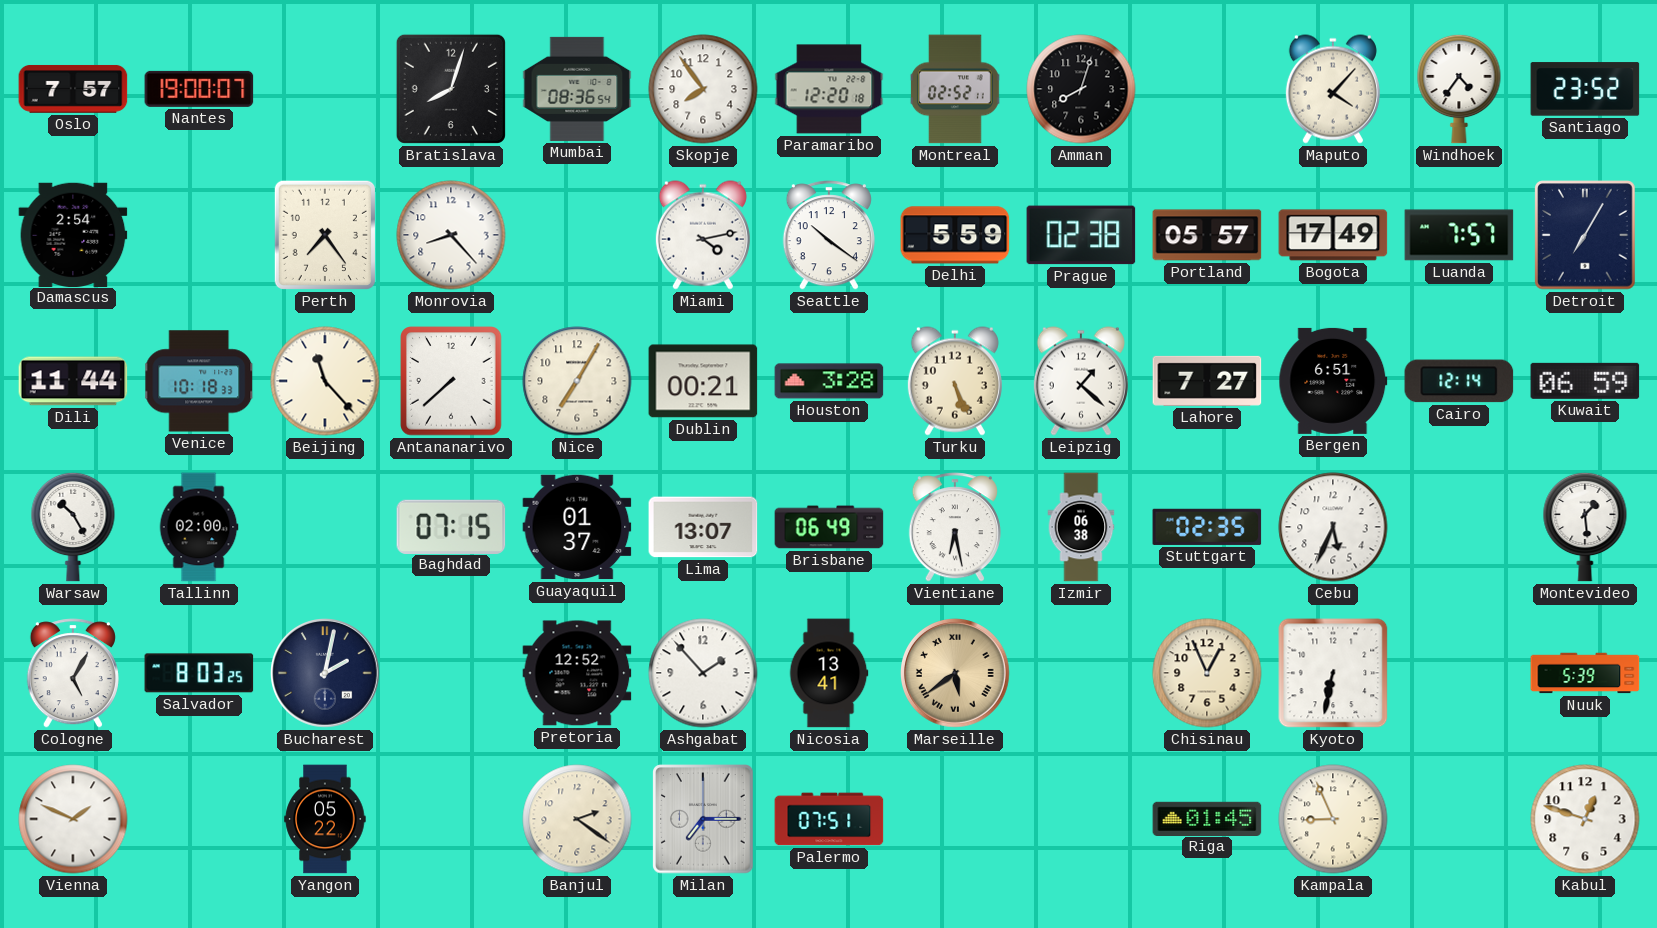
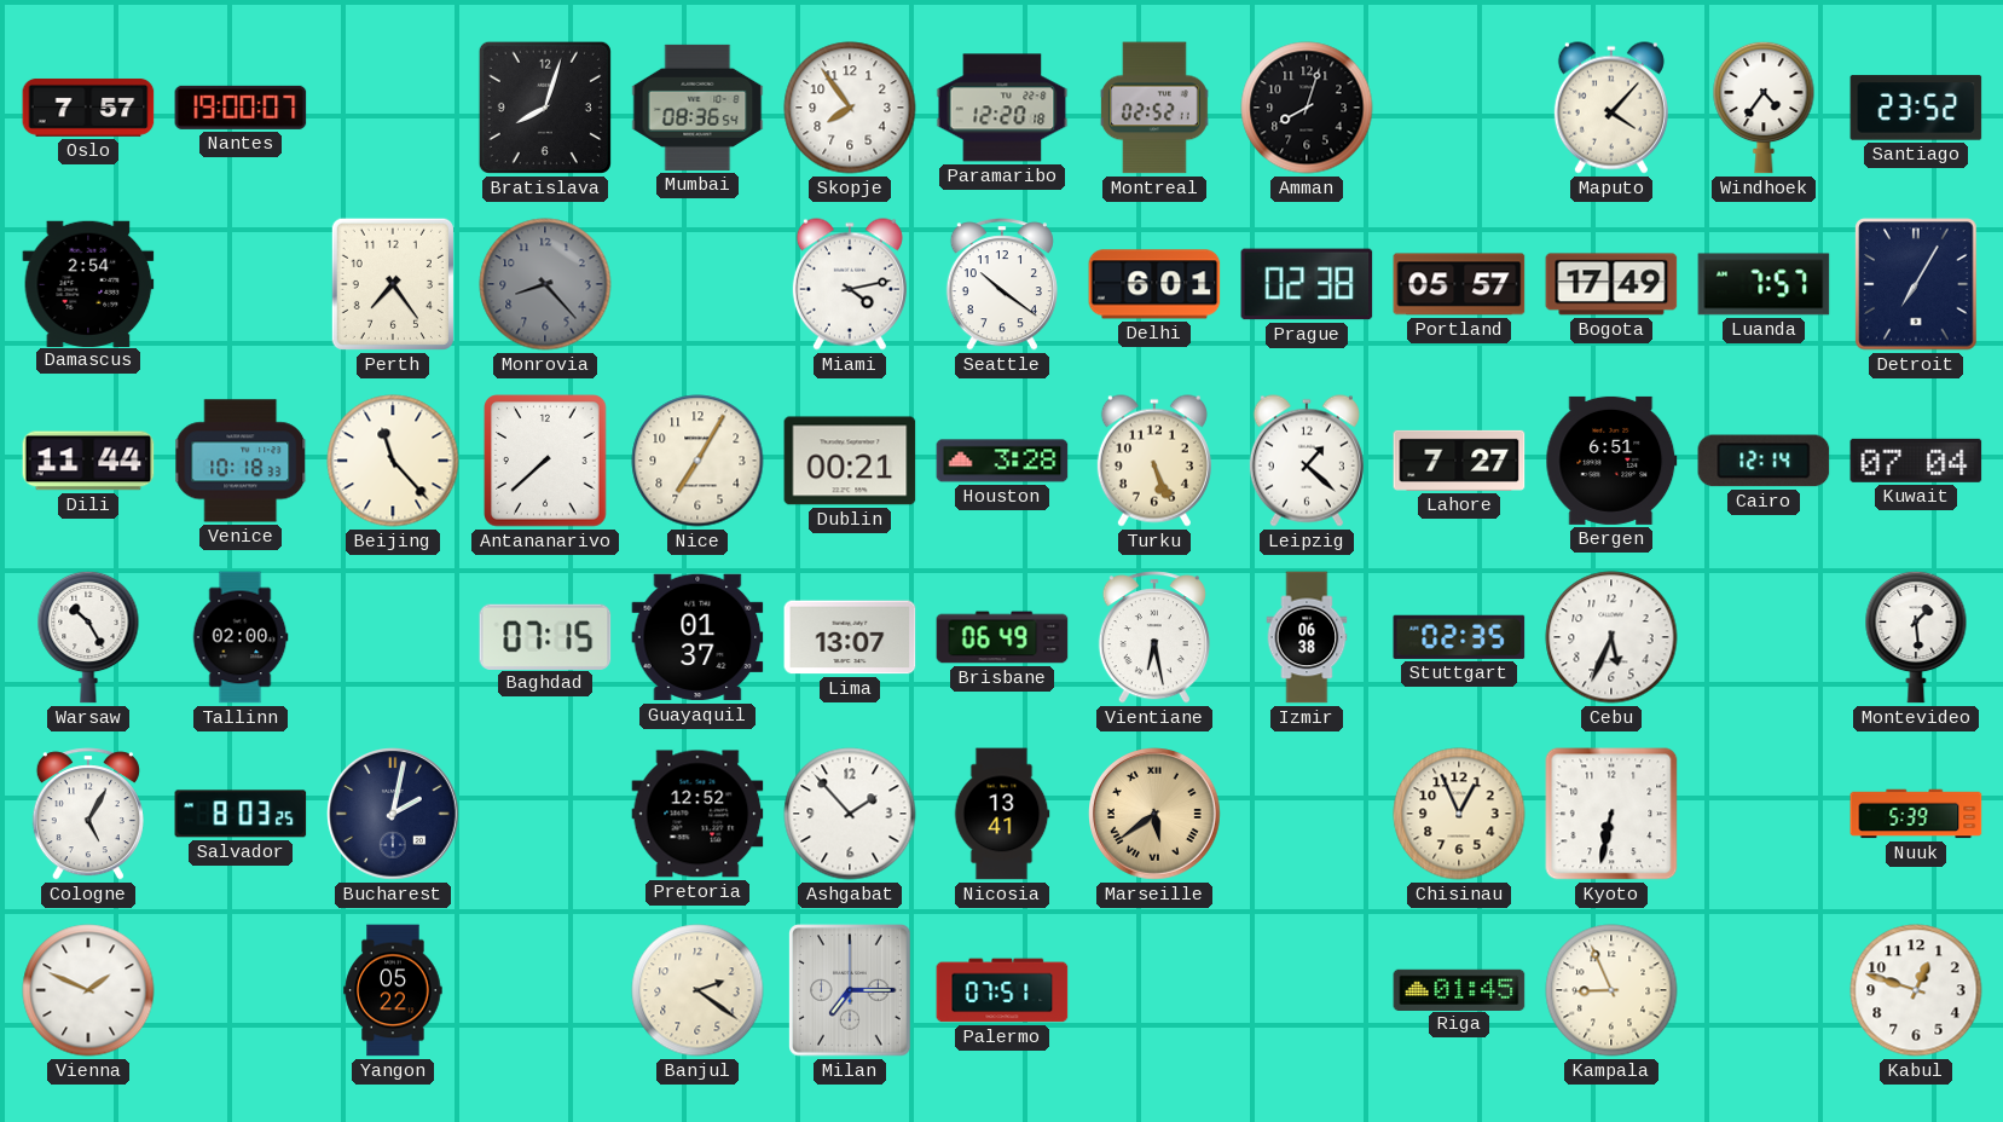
Monrovia dial: white -> grey (545, 284)
Delhi: 5:59 -> 6:01 (1154, 284)
Kuwait: 06:59 -> 07:04 (1916, 461)
